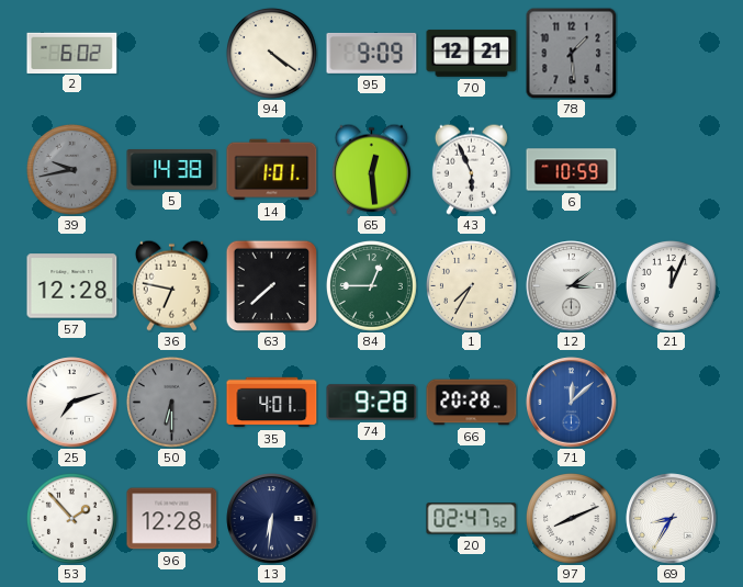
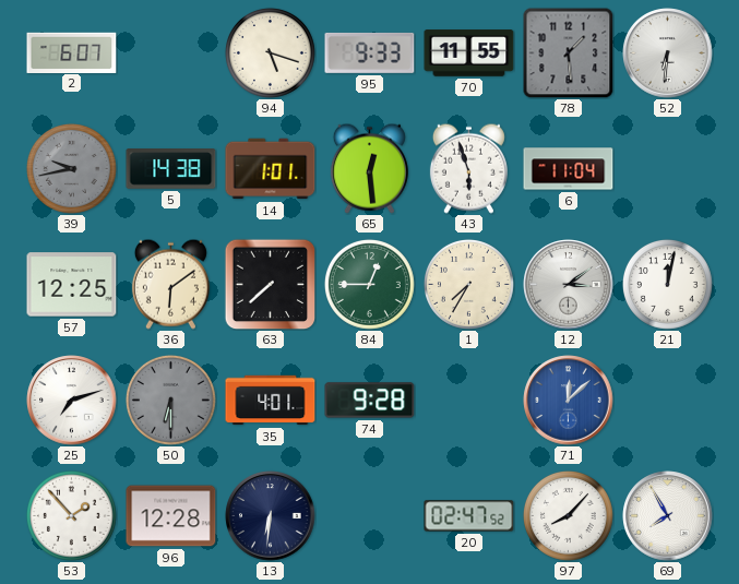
2: 6:02 -> 6:07 (72, 52)
94: 4:21 -> 5:18 (270, 52)
95: 9:09 -> 9:33 (370, 52)
70: 12:21 -> 11:55 (469, 53)
52: none -> 6:31 (668, 53)
43: 5:56 -> 5:57 (468, 168)
6: 10:59 -> 11:04 (569, 169)
57: 12:28 -> 12:25 (72, 285)
36: 6:47 -> 6:09 (170, 284)
21: 12:04 -> 12:02 (667, 284)
66: 20:28 -> none (472, 403)
97: 8:11 -> 8:07 (568, 515)
69: 8:35 -> 7:55 (668, 516)
